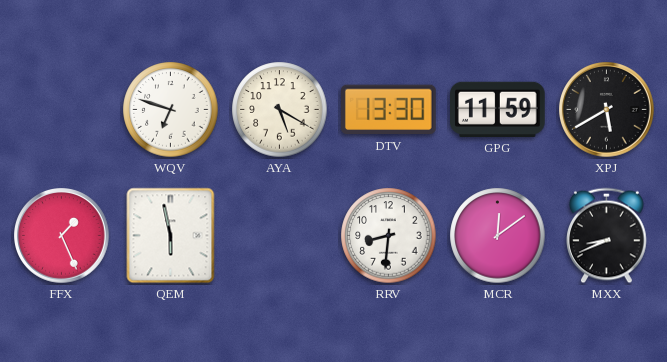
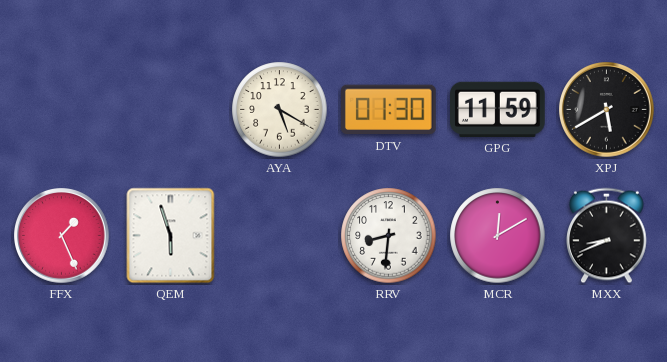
WQV: 6:48 -> none (171, 110)
DTV: 13:30 -> 01:30 (389, 110)
QEM: 5:58 -> 5:57 (171, 236)
MCR: 12:09 -> 12:10 (498, 236)
